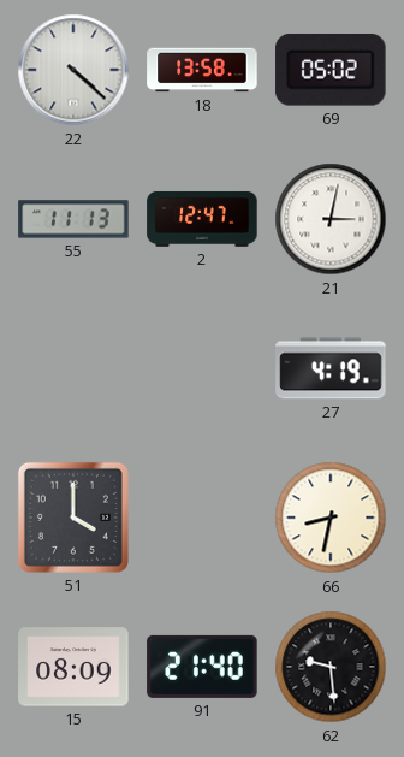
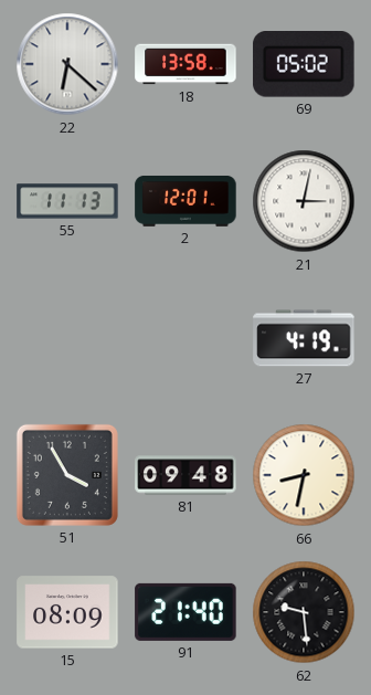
22: 4:22 -> 6:22 (67, 64)
2: 12:47 -> 12:01 (185, 201)
51: 4:00 -> 3:55 (67, 475)
81: none -> 09:48 (185, 475)
